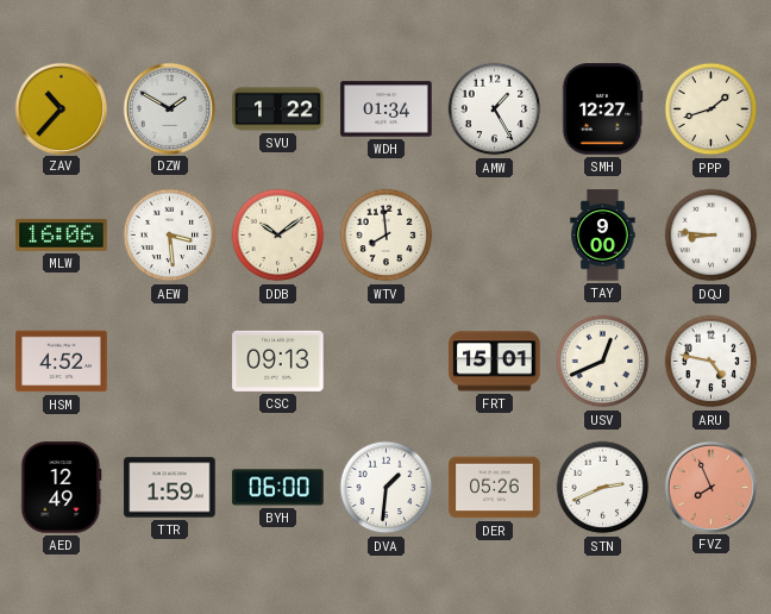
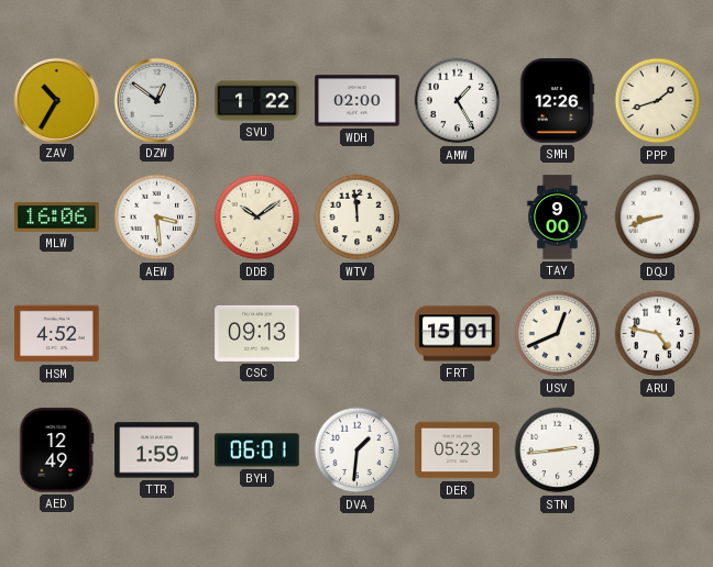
ZAV: 10:37 -> 10:35 (56, 100)
DZW: 1:50 -> 12:51 (156, 100)
WDH: 01:34 -> 02:00 (358, 101)
SMH: 12:27 -> 12:26 (557, 101)
WTV: 7:59 -> 11:59 (358, 218)
DQJ: 8:46 -> 8:42 (658, 218)
BYH: 06:00 -> 06:01 (257, 451)
DER: 05:26 -> 05:23 (458, 451)
STN: 2:41 -> 2:44 (558, 451)
FVZ: 7:56 -> none (710, 487)
